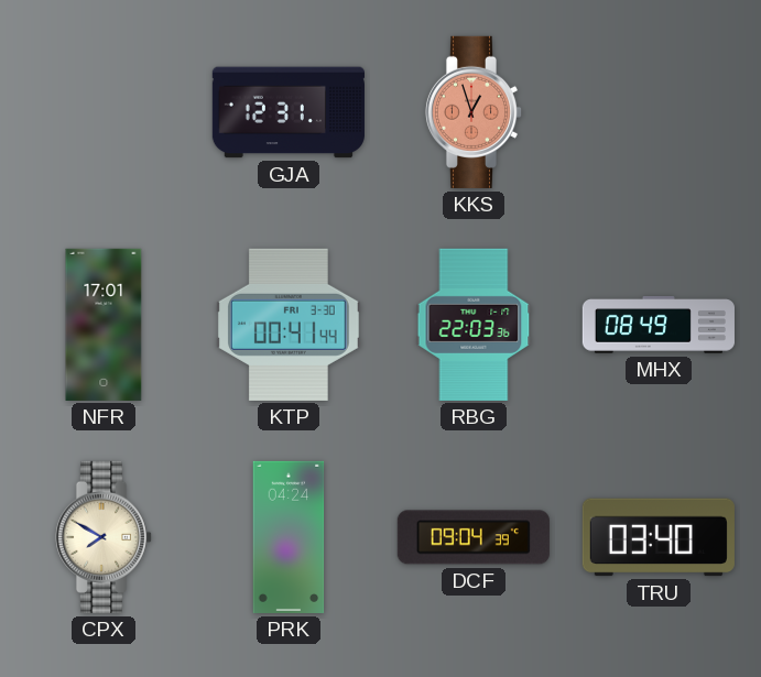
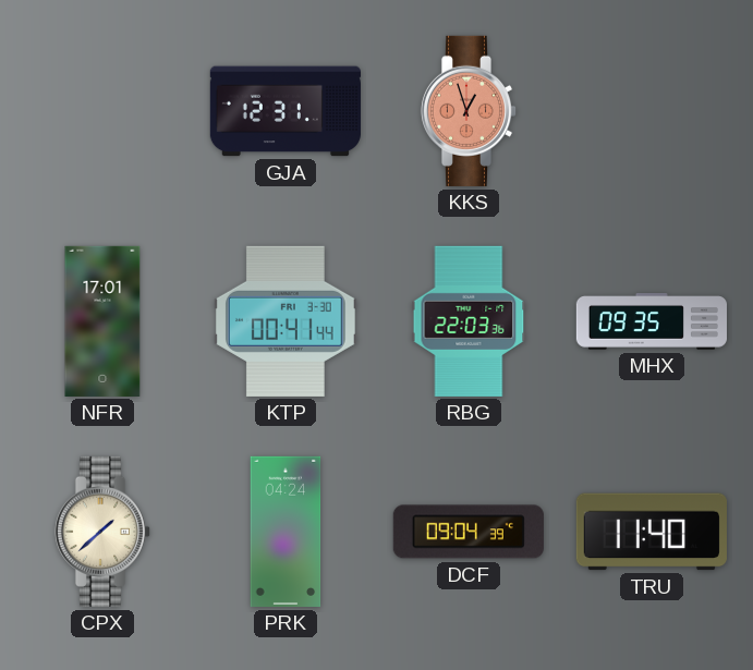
MHX: 08:49 -> 09:35 (652, 322)
CPX: 7:50 -> 1:38 (102, 532)
TRU: 03:40 -> 11:40 (652, 532)
